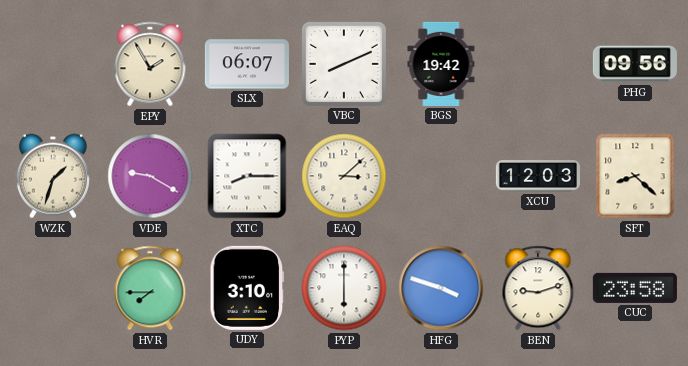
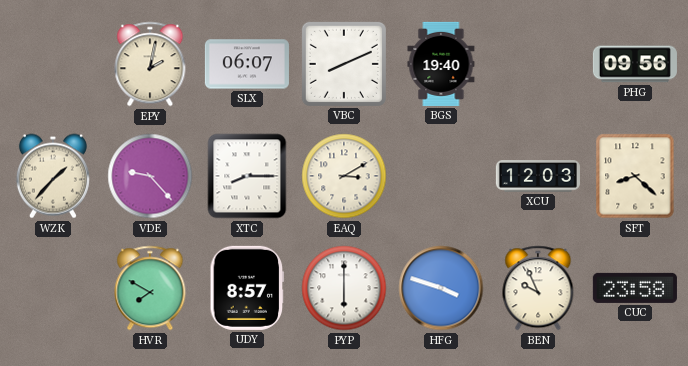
EPY: 1:55 -> 2:02 (150, 64)
BGS: 19:42 -> 19:40 (441, 64)
WZK: 1:33 -> 1:37 (53, 176)
VDE: 9:20 -> 9:23 (150, 176)
EAQ: 3:08 -> 3:10 (344, 176)
HVR: 7:45 -> 7:50 (150, 288)
UDY: 3:10 -> 8:57 (247, 288)
BEN: 9:12 -> 9:56 (538, 288)
